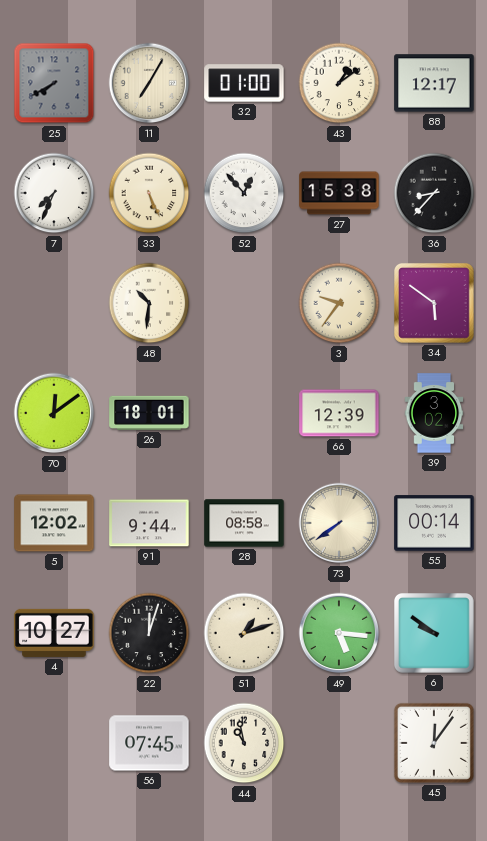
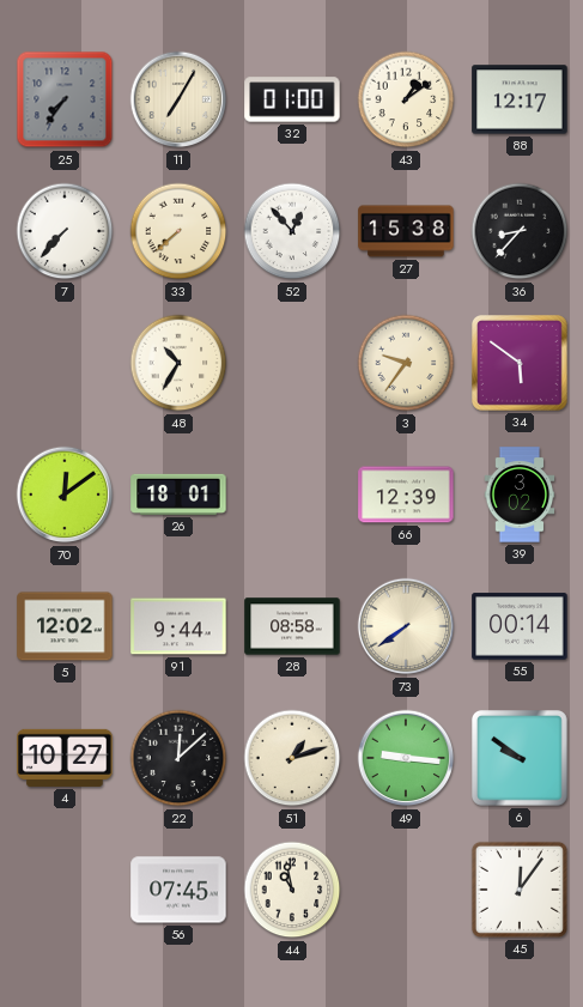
25: 7:40 -> 7:36 (65, 99)
7: 7:34 -> 7:37 (65, 231)
33: 5:26 -> 7:38 (178, 231)
48: 10:31 -> 10:35 (178, 363)
22: 12:03 -> 12:08 (178, 758)
49: 5:16 -> 9:16 (406, 758)
